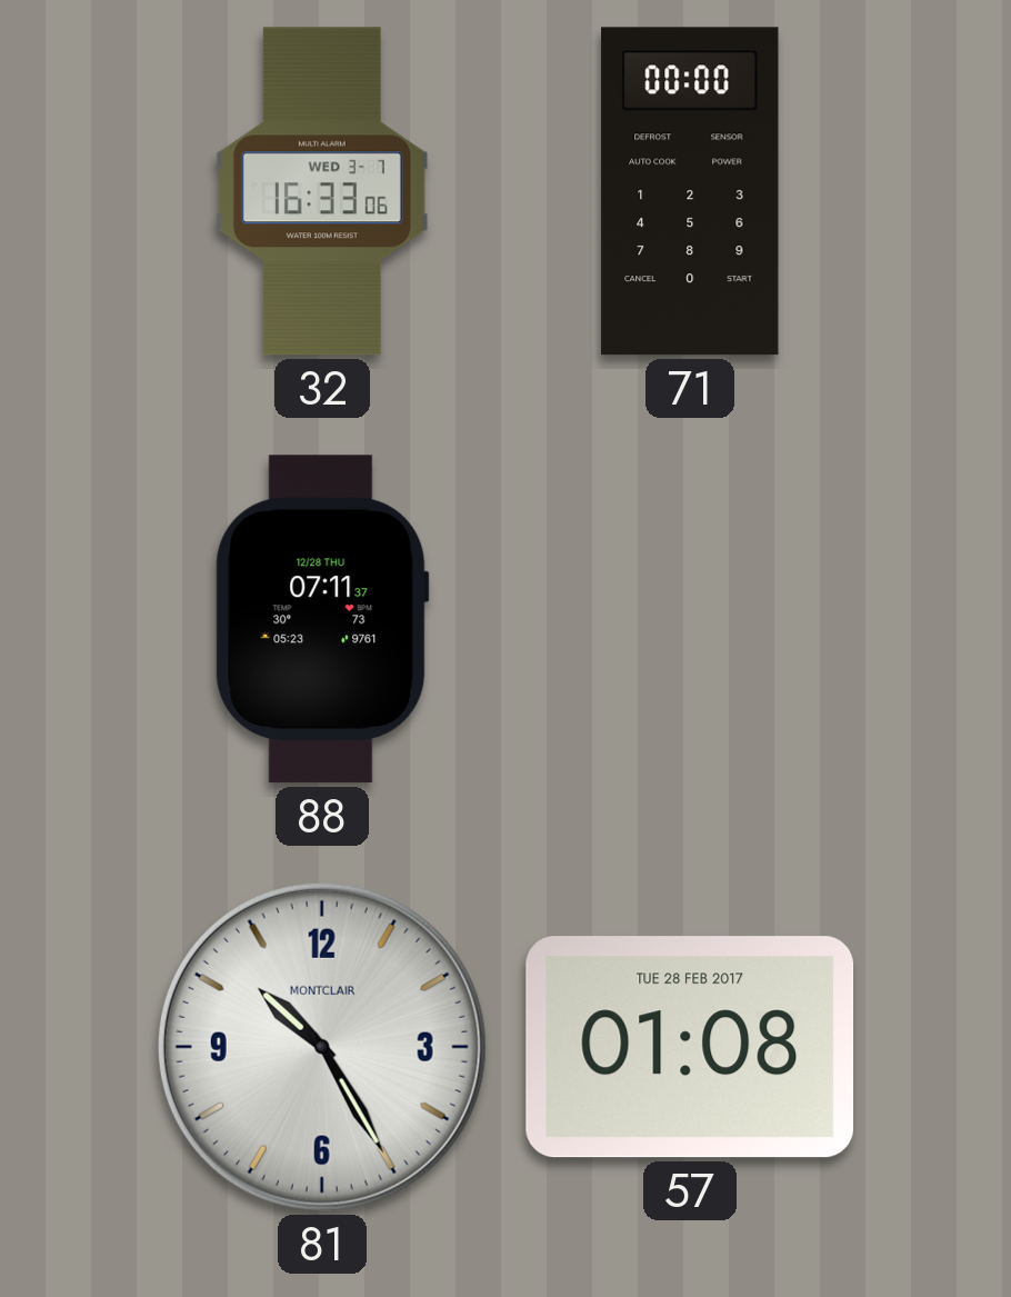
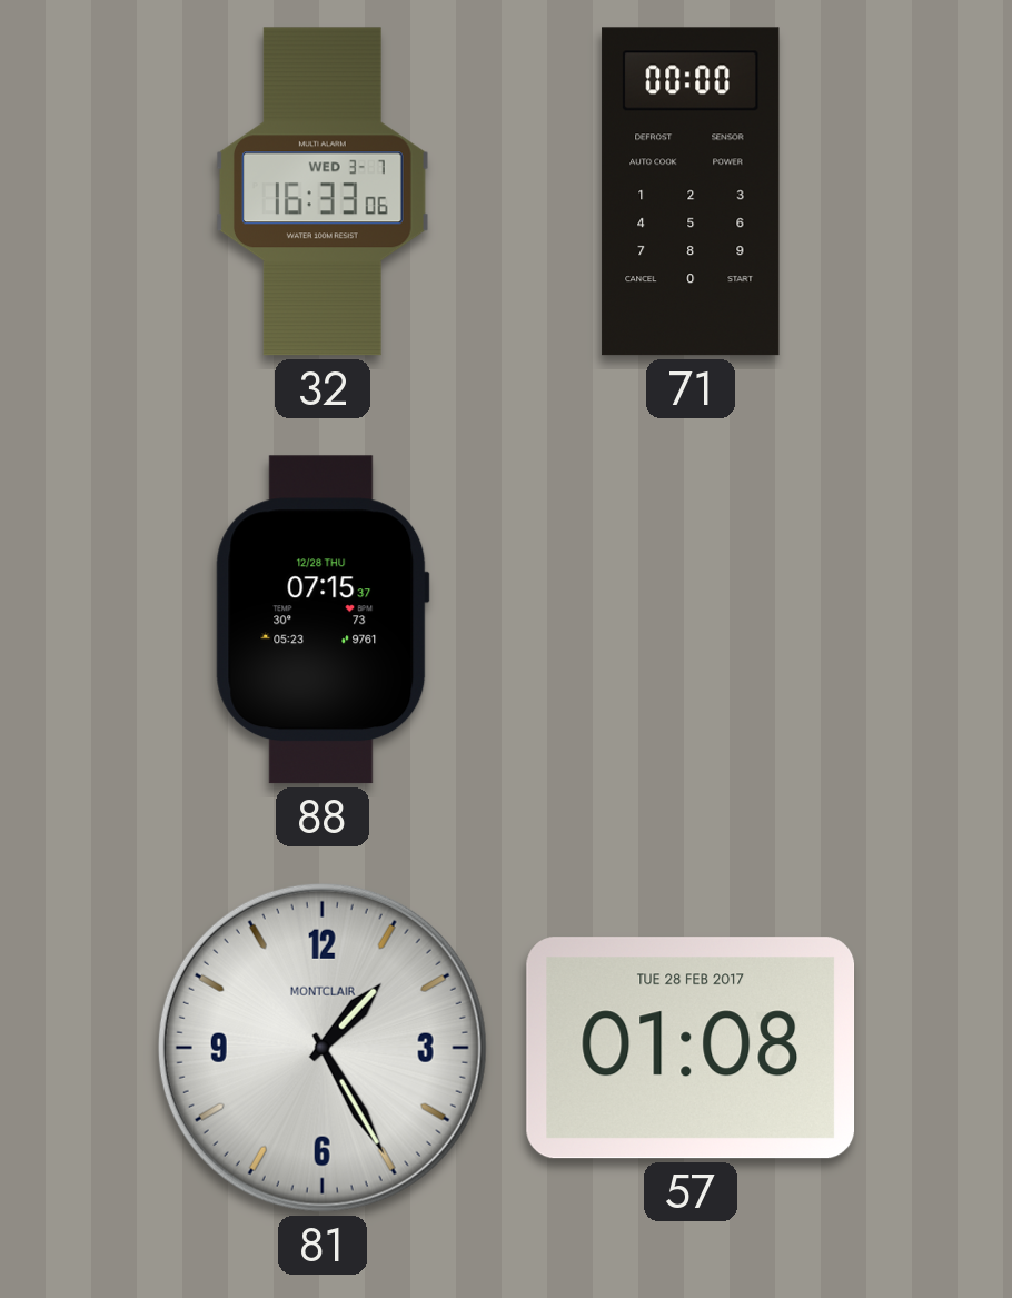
88: 07:11 -> 07:15 (323, 620)
81: 10:25 -> 1:25 (323, 1048)
